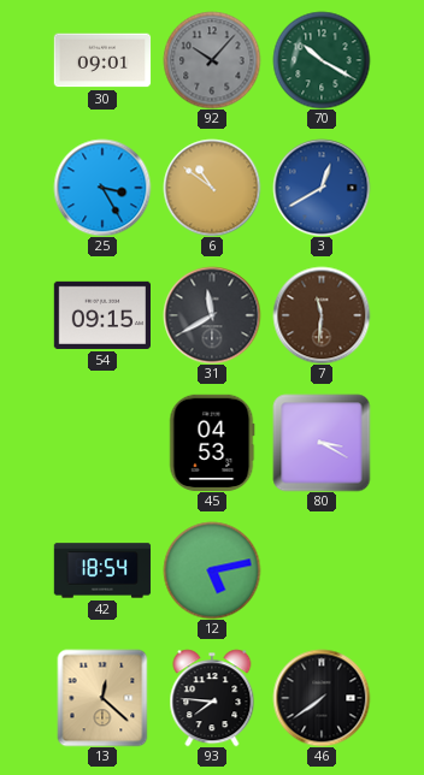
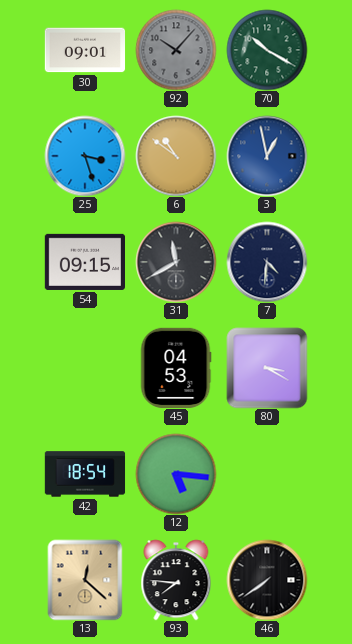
25: 3:25 -> 3:27 (85, 156)
3: 12:40 -> 12:58 (267, 156)
7: 11:31 -> 4:31 (267, 262)
7 dial: brown -> navy (267, 262)
12: 5:13 -> 5:16 (176, 474)
